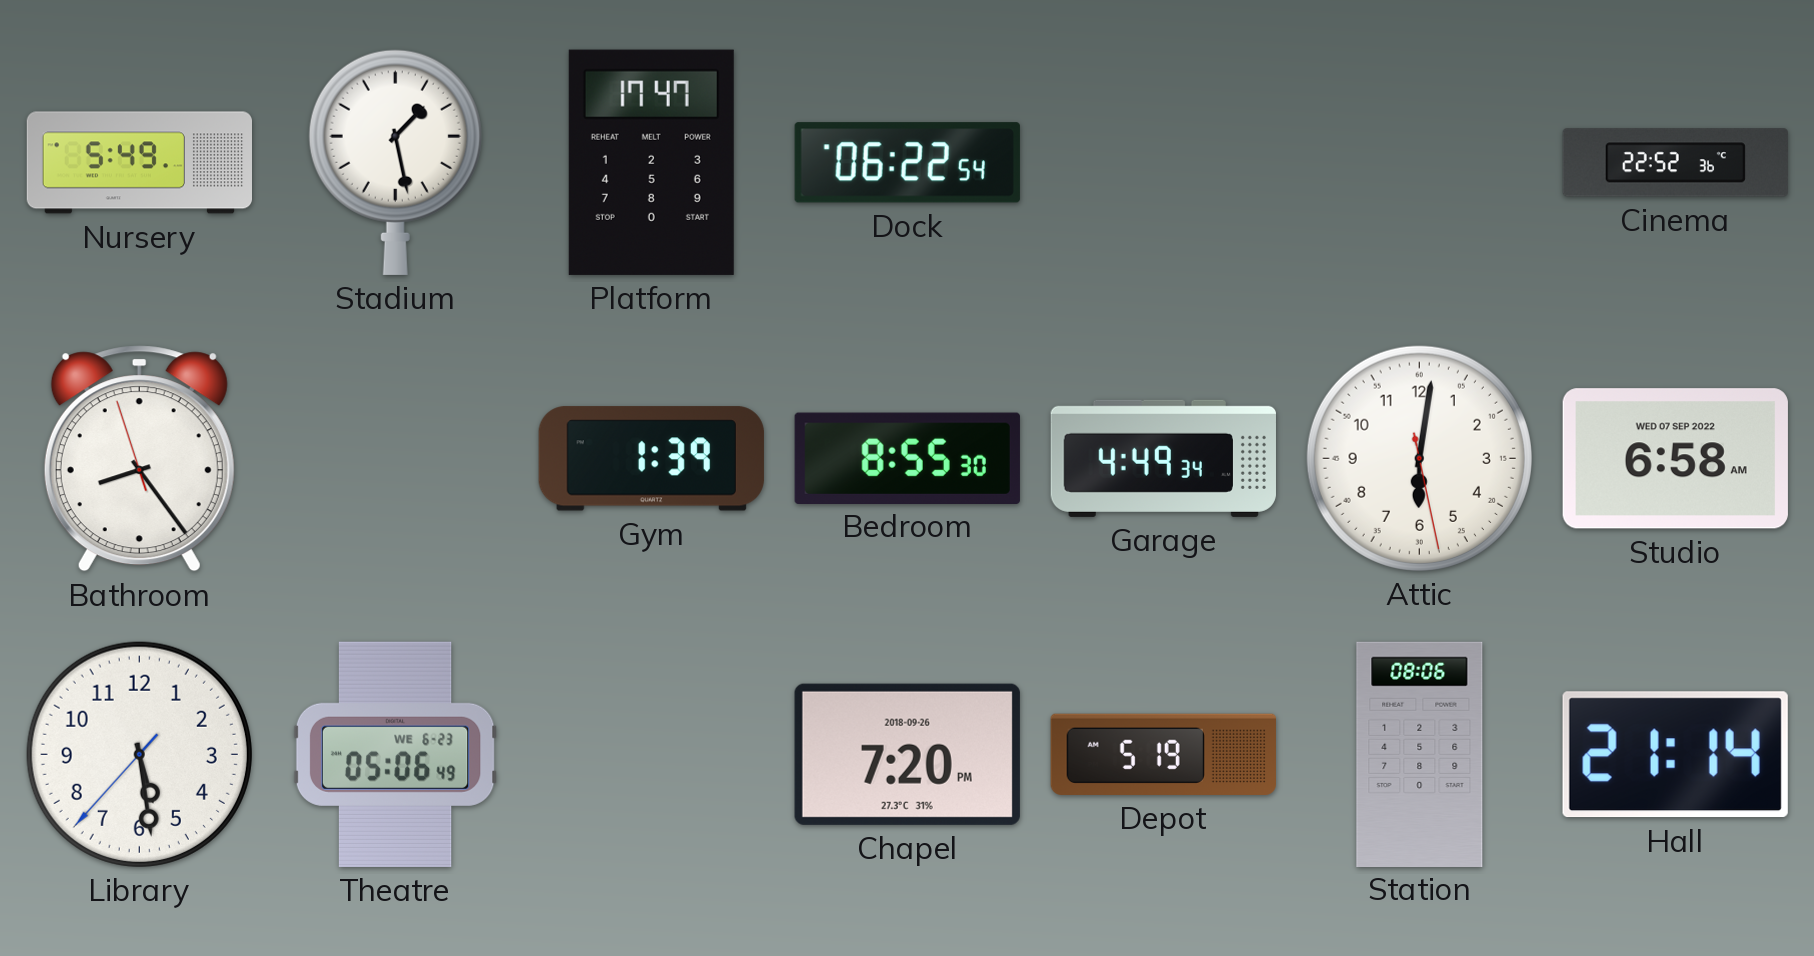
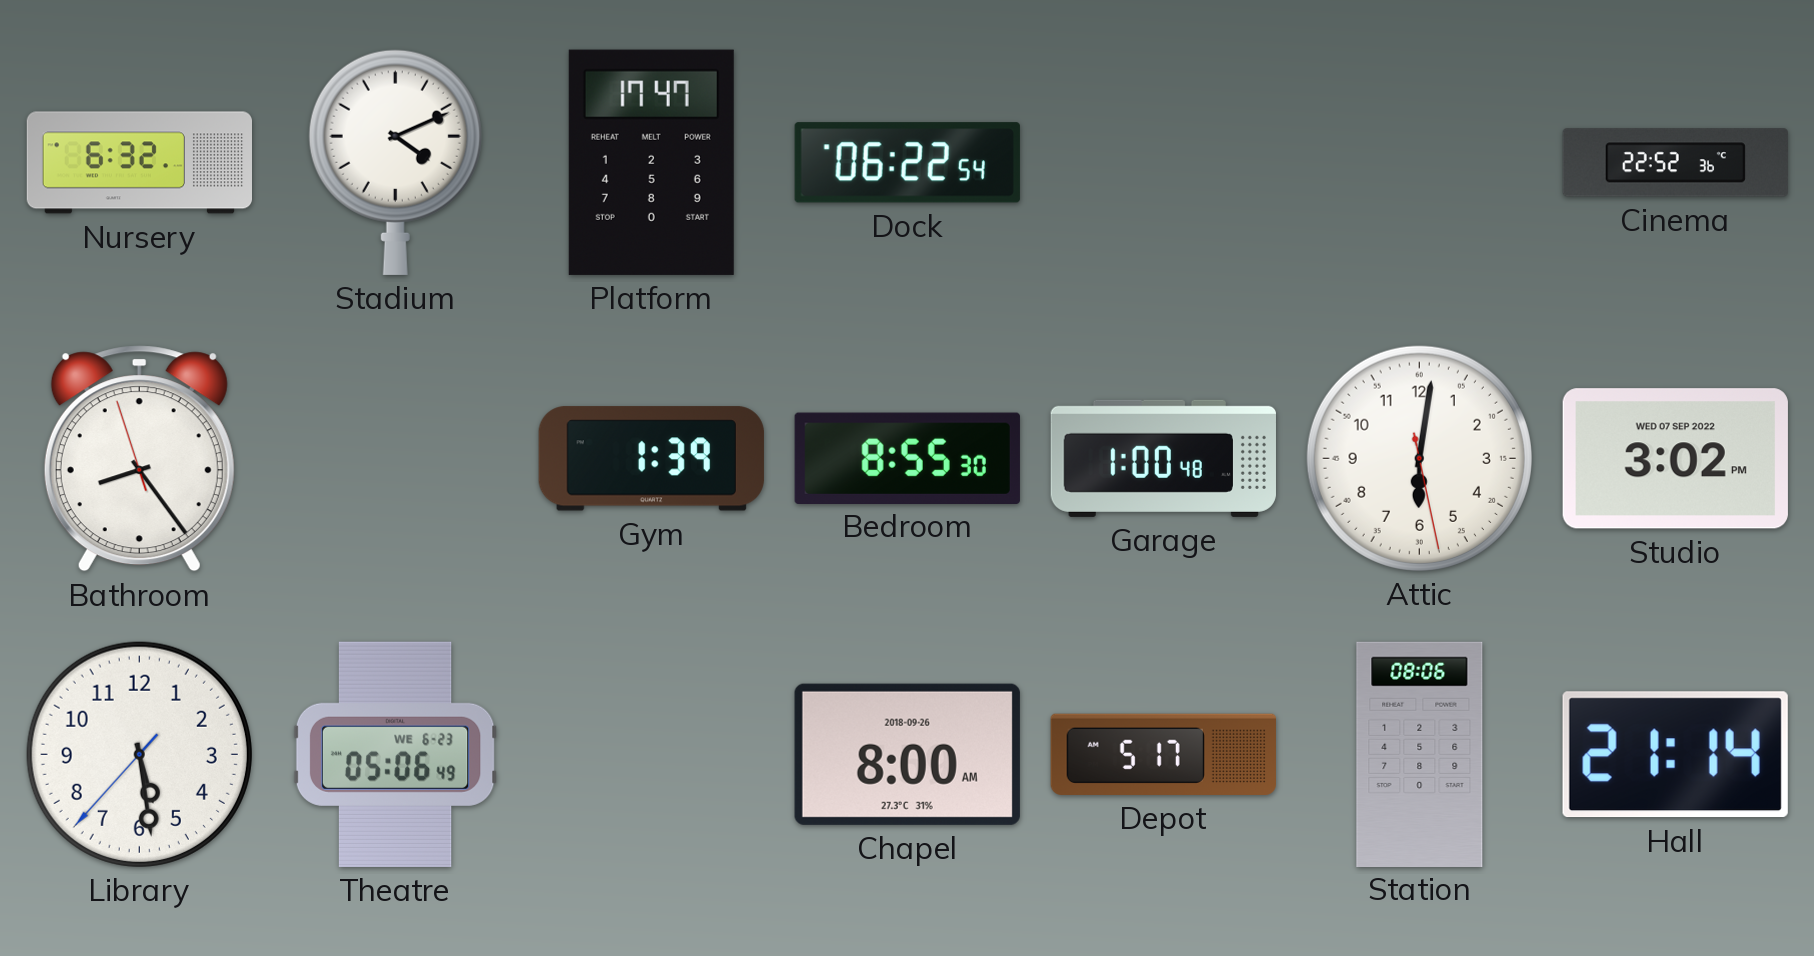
Nursery: 5:49 -> 6:32 (139, 163)
Stadium: 1:28 -> 4:11 (395, 162)
Garage: 4:49 -> 1:00 (1163, 458)
Studio: 6:58 -> 3:02 (1675, 459)
Chapel: 7:20 -> 8:00 (907, 754)
Depot: 5:19 -> 5:17 (1163, 754)
